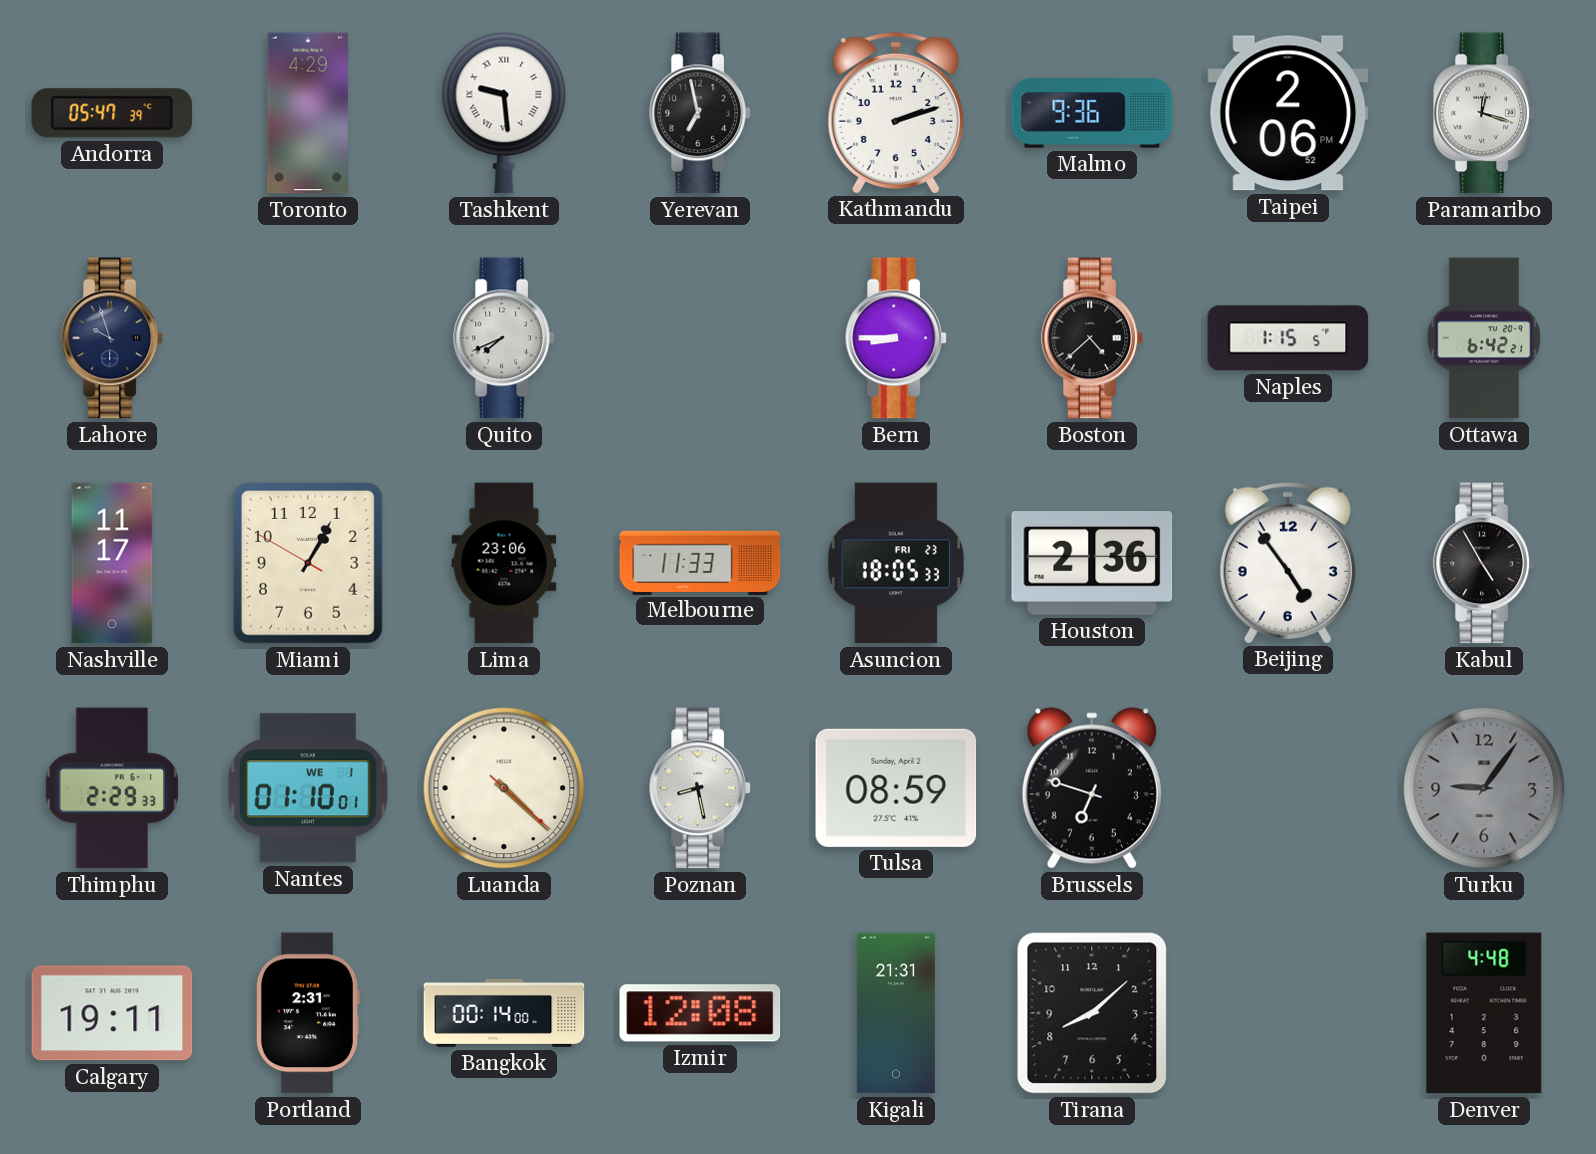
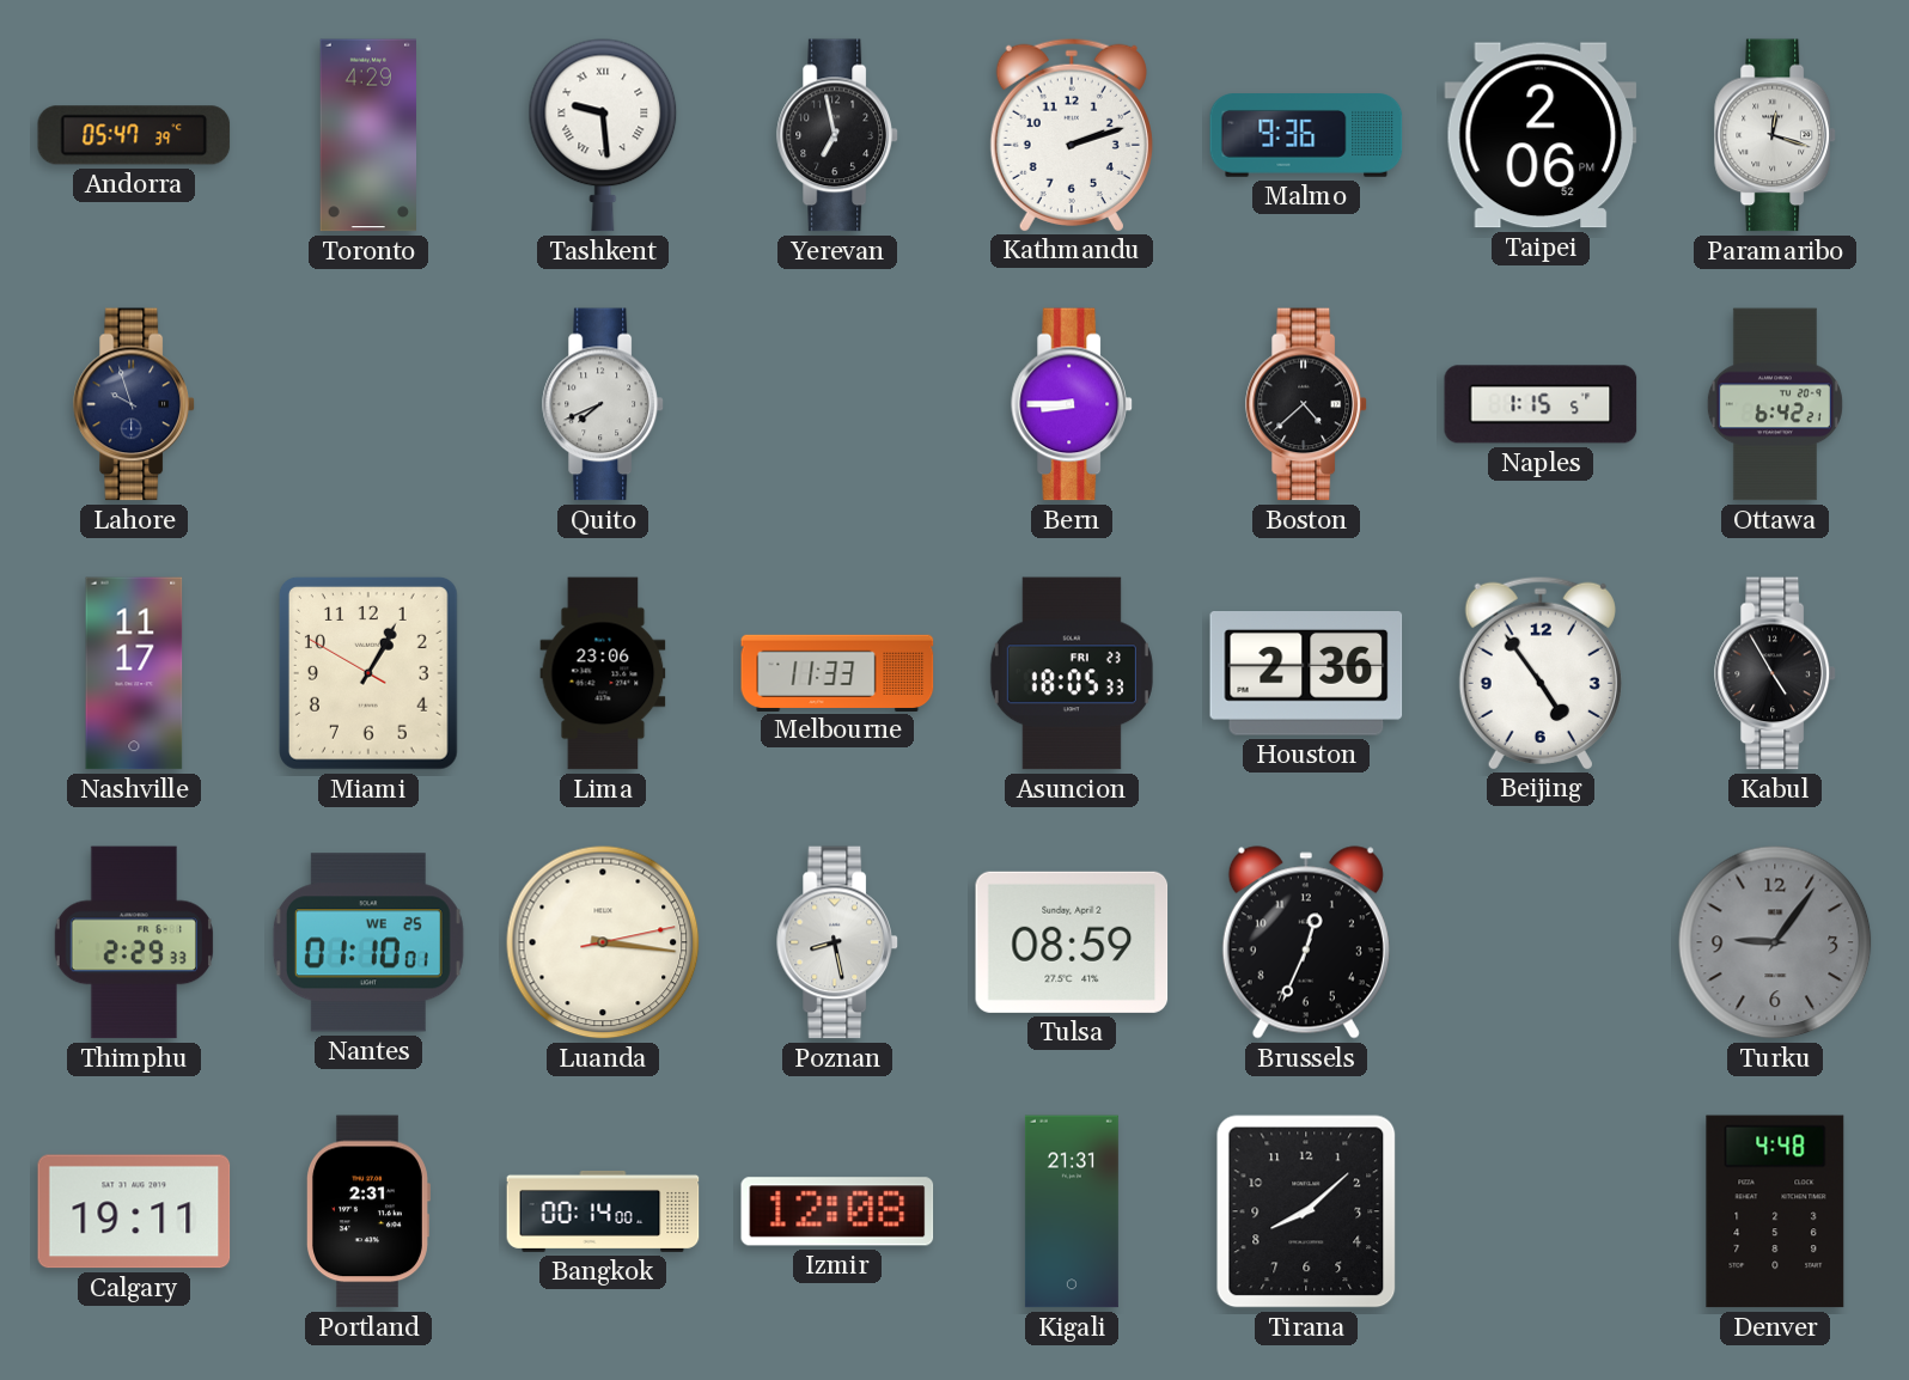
Nantes date: WE 1 -> WE 25 (368, 942)
Luanda: 4:22 -> 3:16 (603, 942)
Brussels: 6:48 -> 12:34 (1306, 942)
